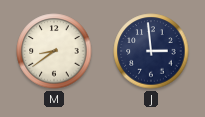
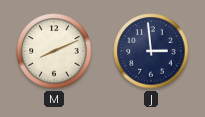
M: 8:39 -> 8:11 (54, 51)
